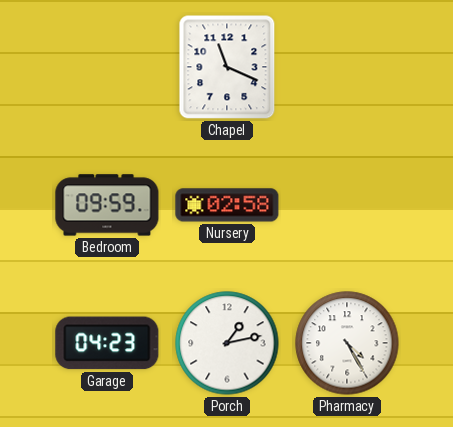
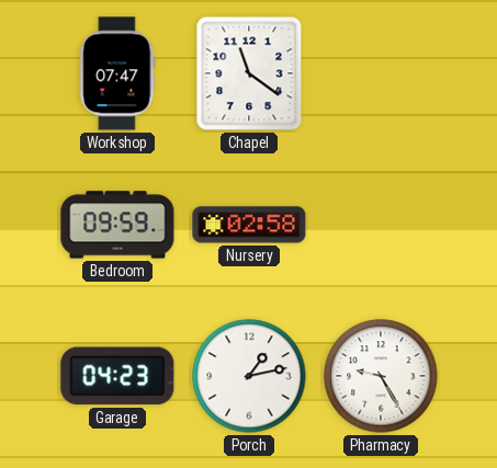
Workshop: none -> 07:47 (117, 73)
Chapel: 11:19 -> 11:21 (249, 73)
Pharmacy: 4:25 -> 9:25 (381, 376)
